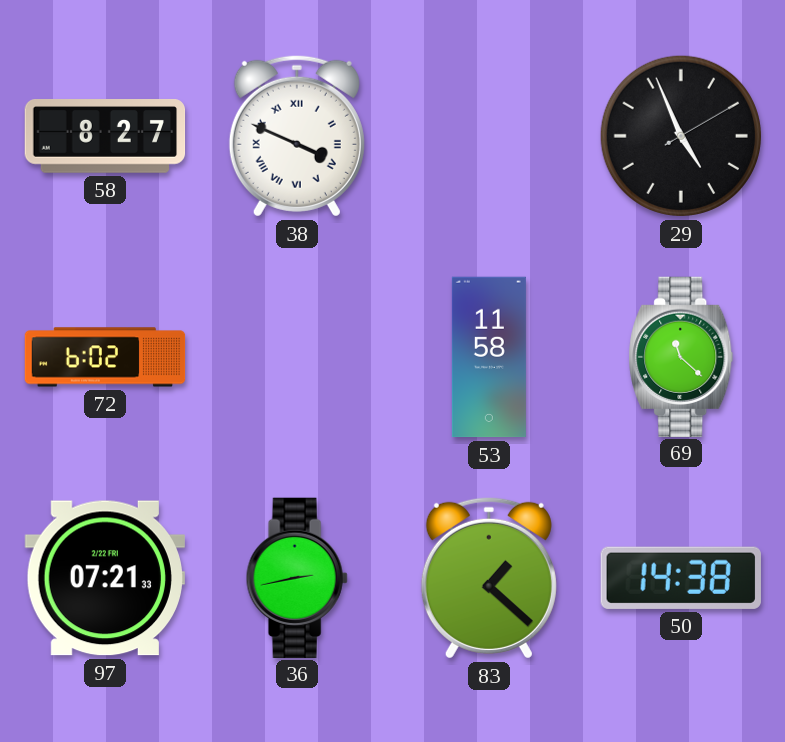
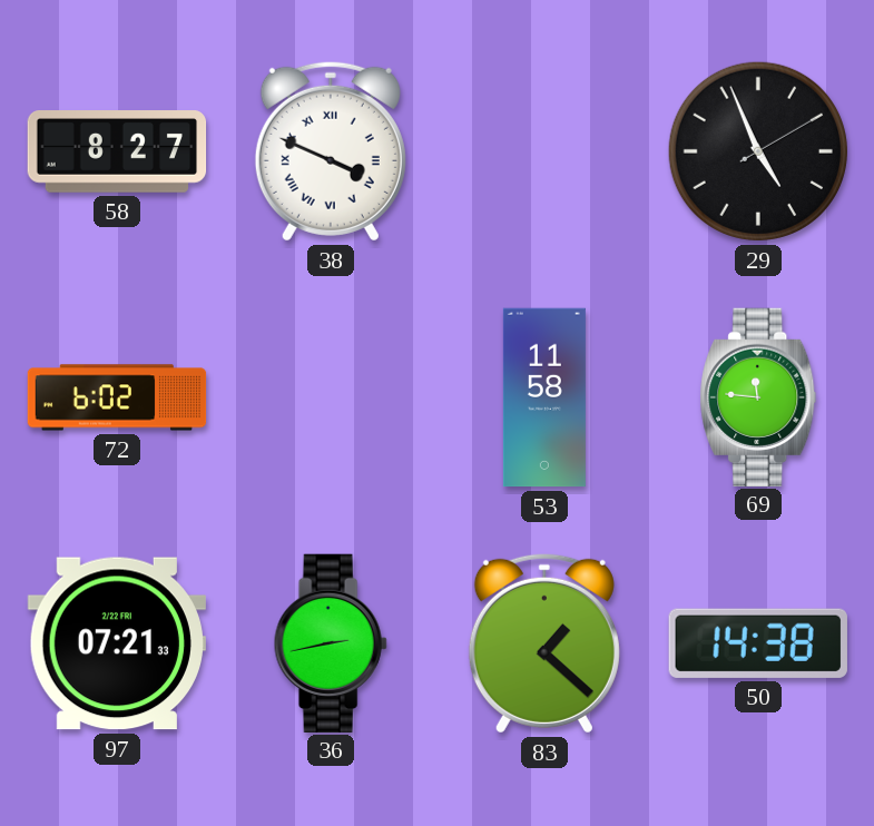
69: 11:22 -> 11:46 (758, 396)
